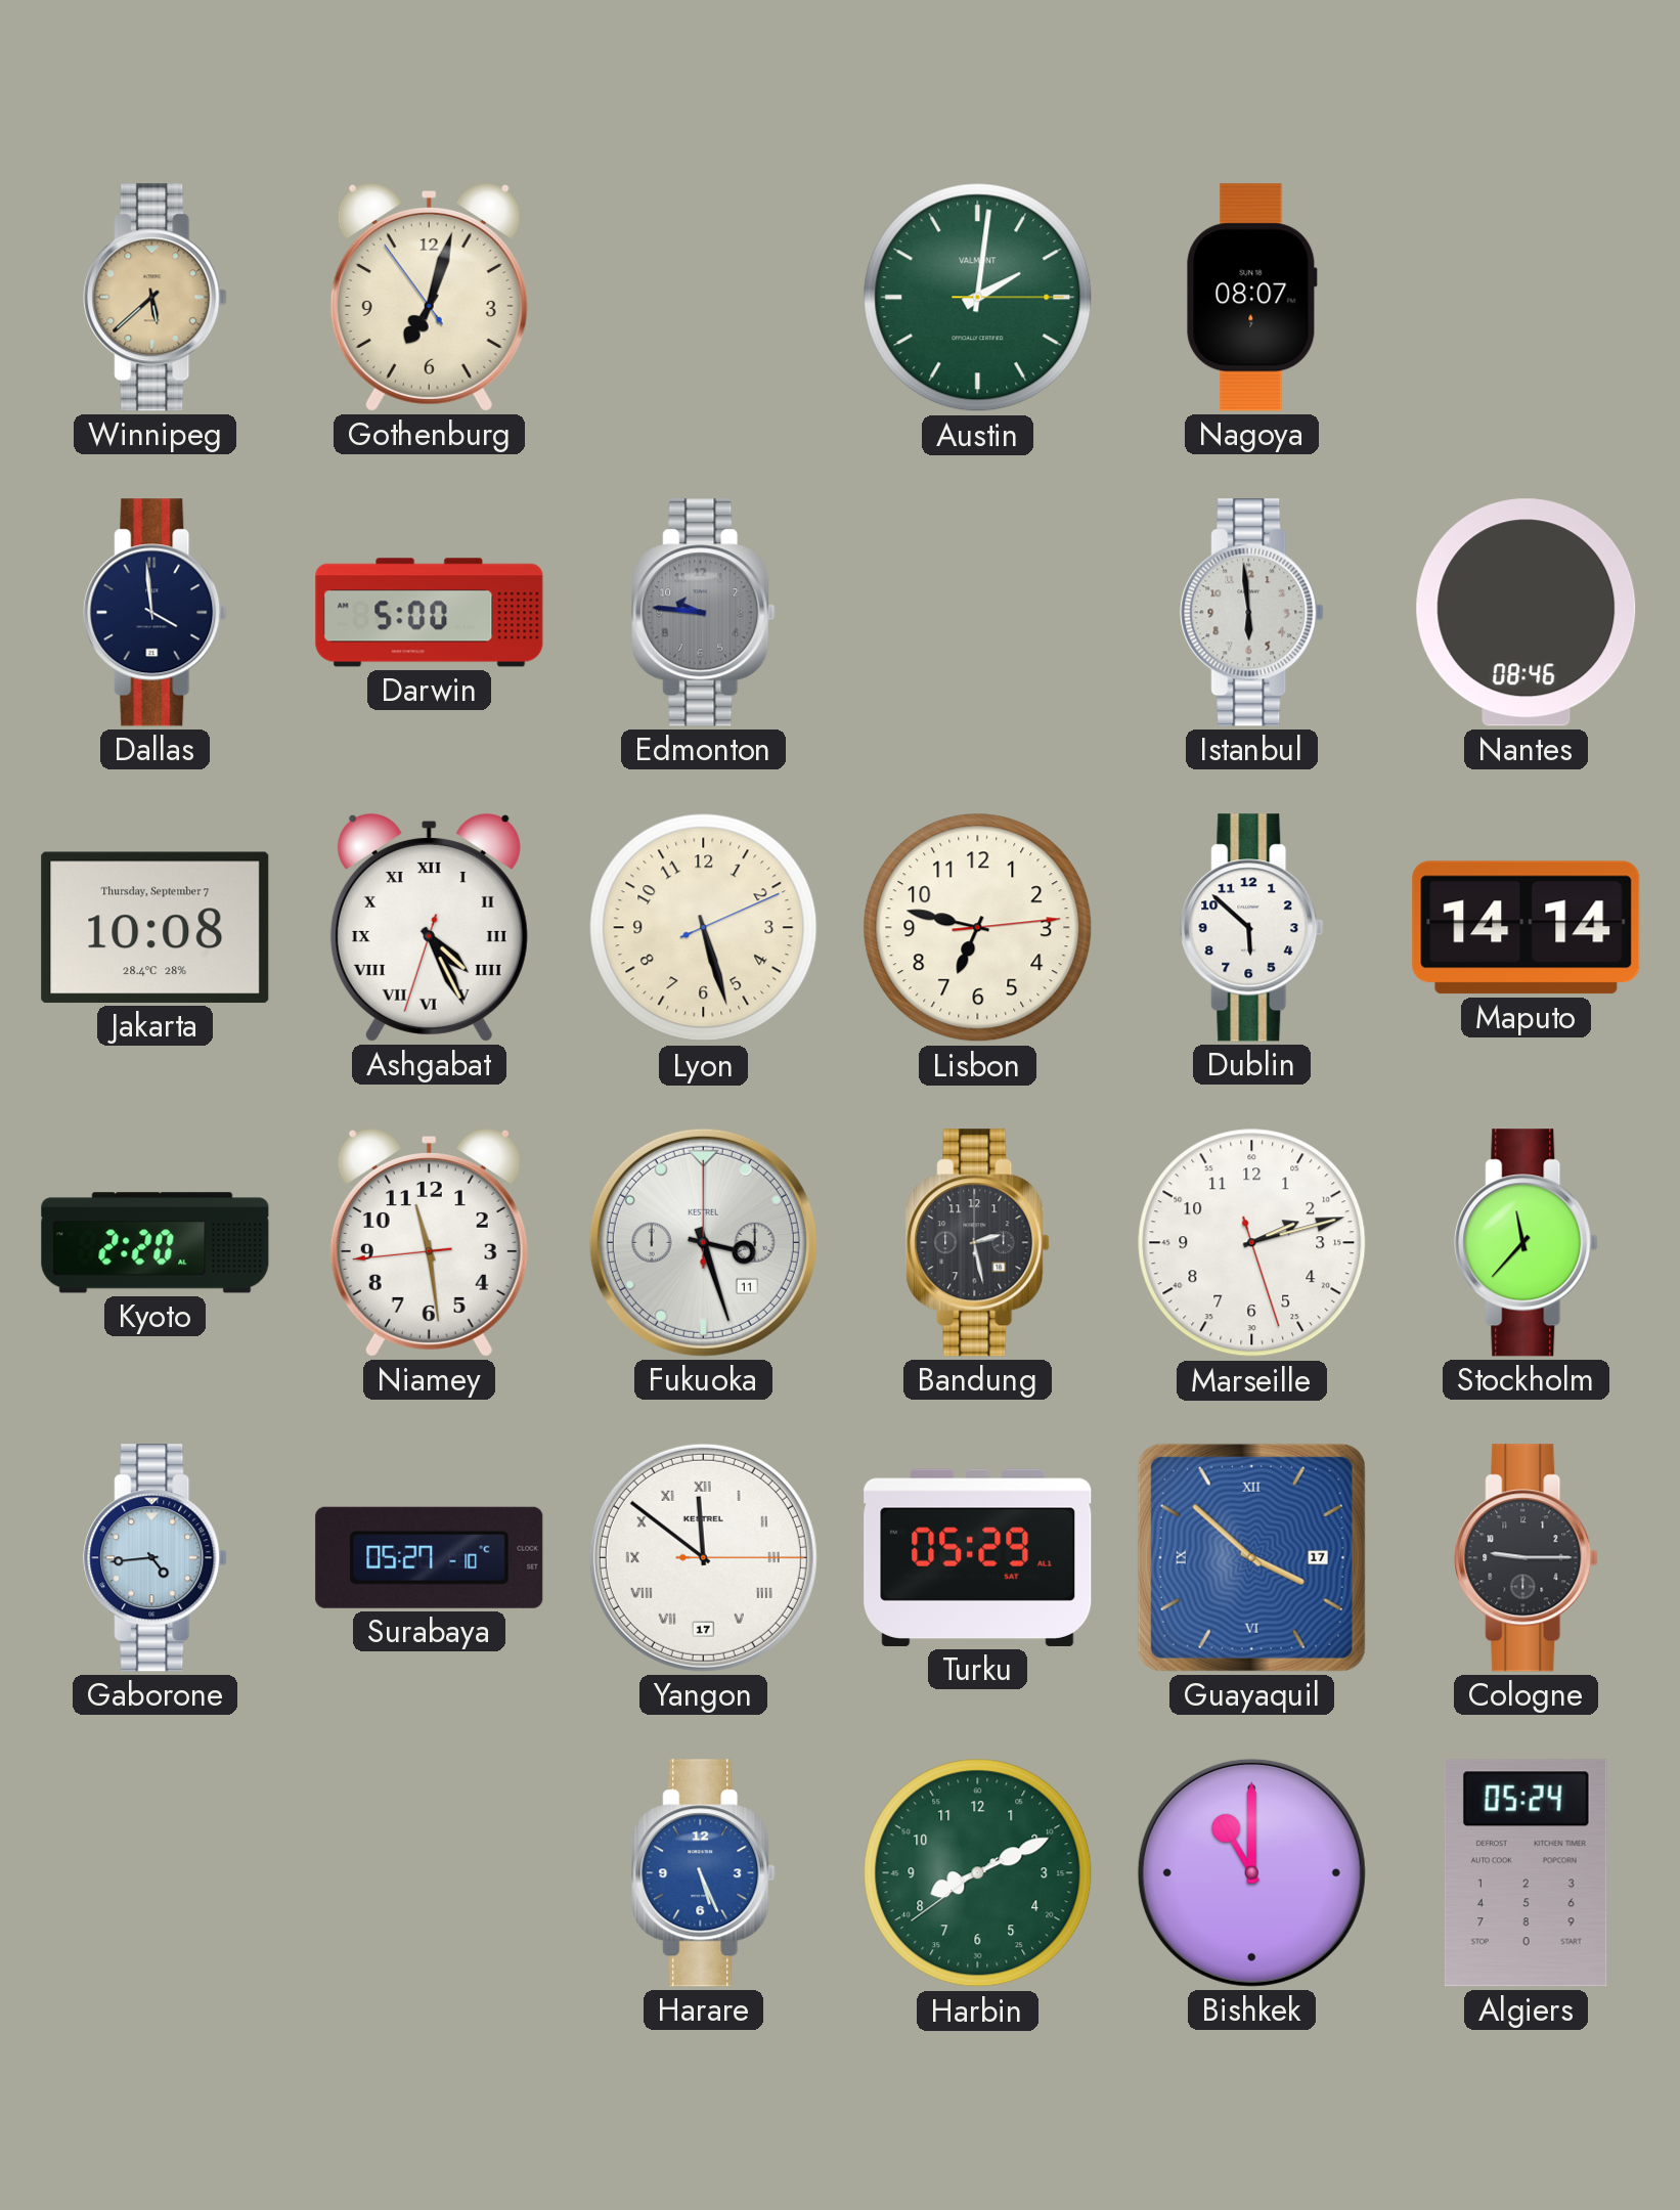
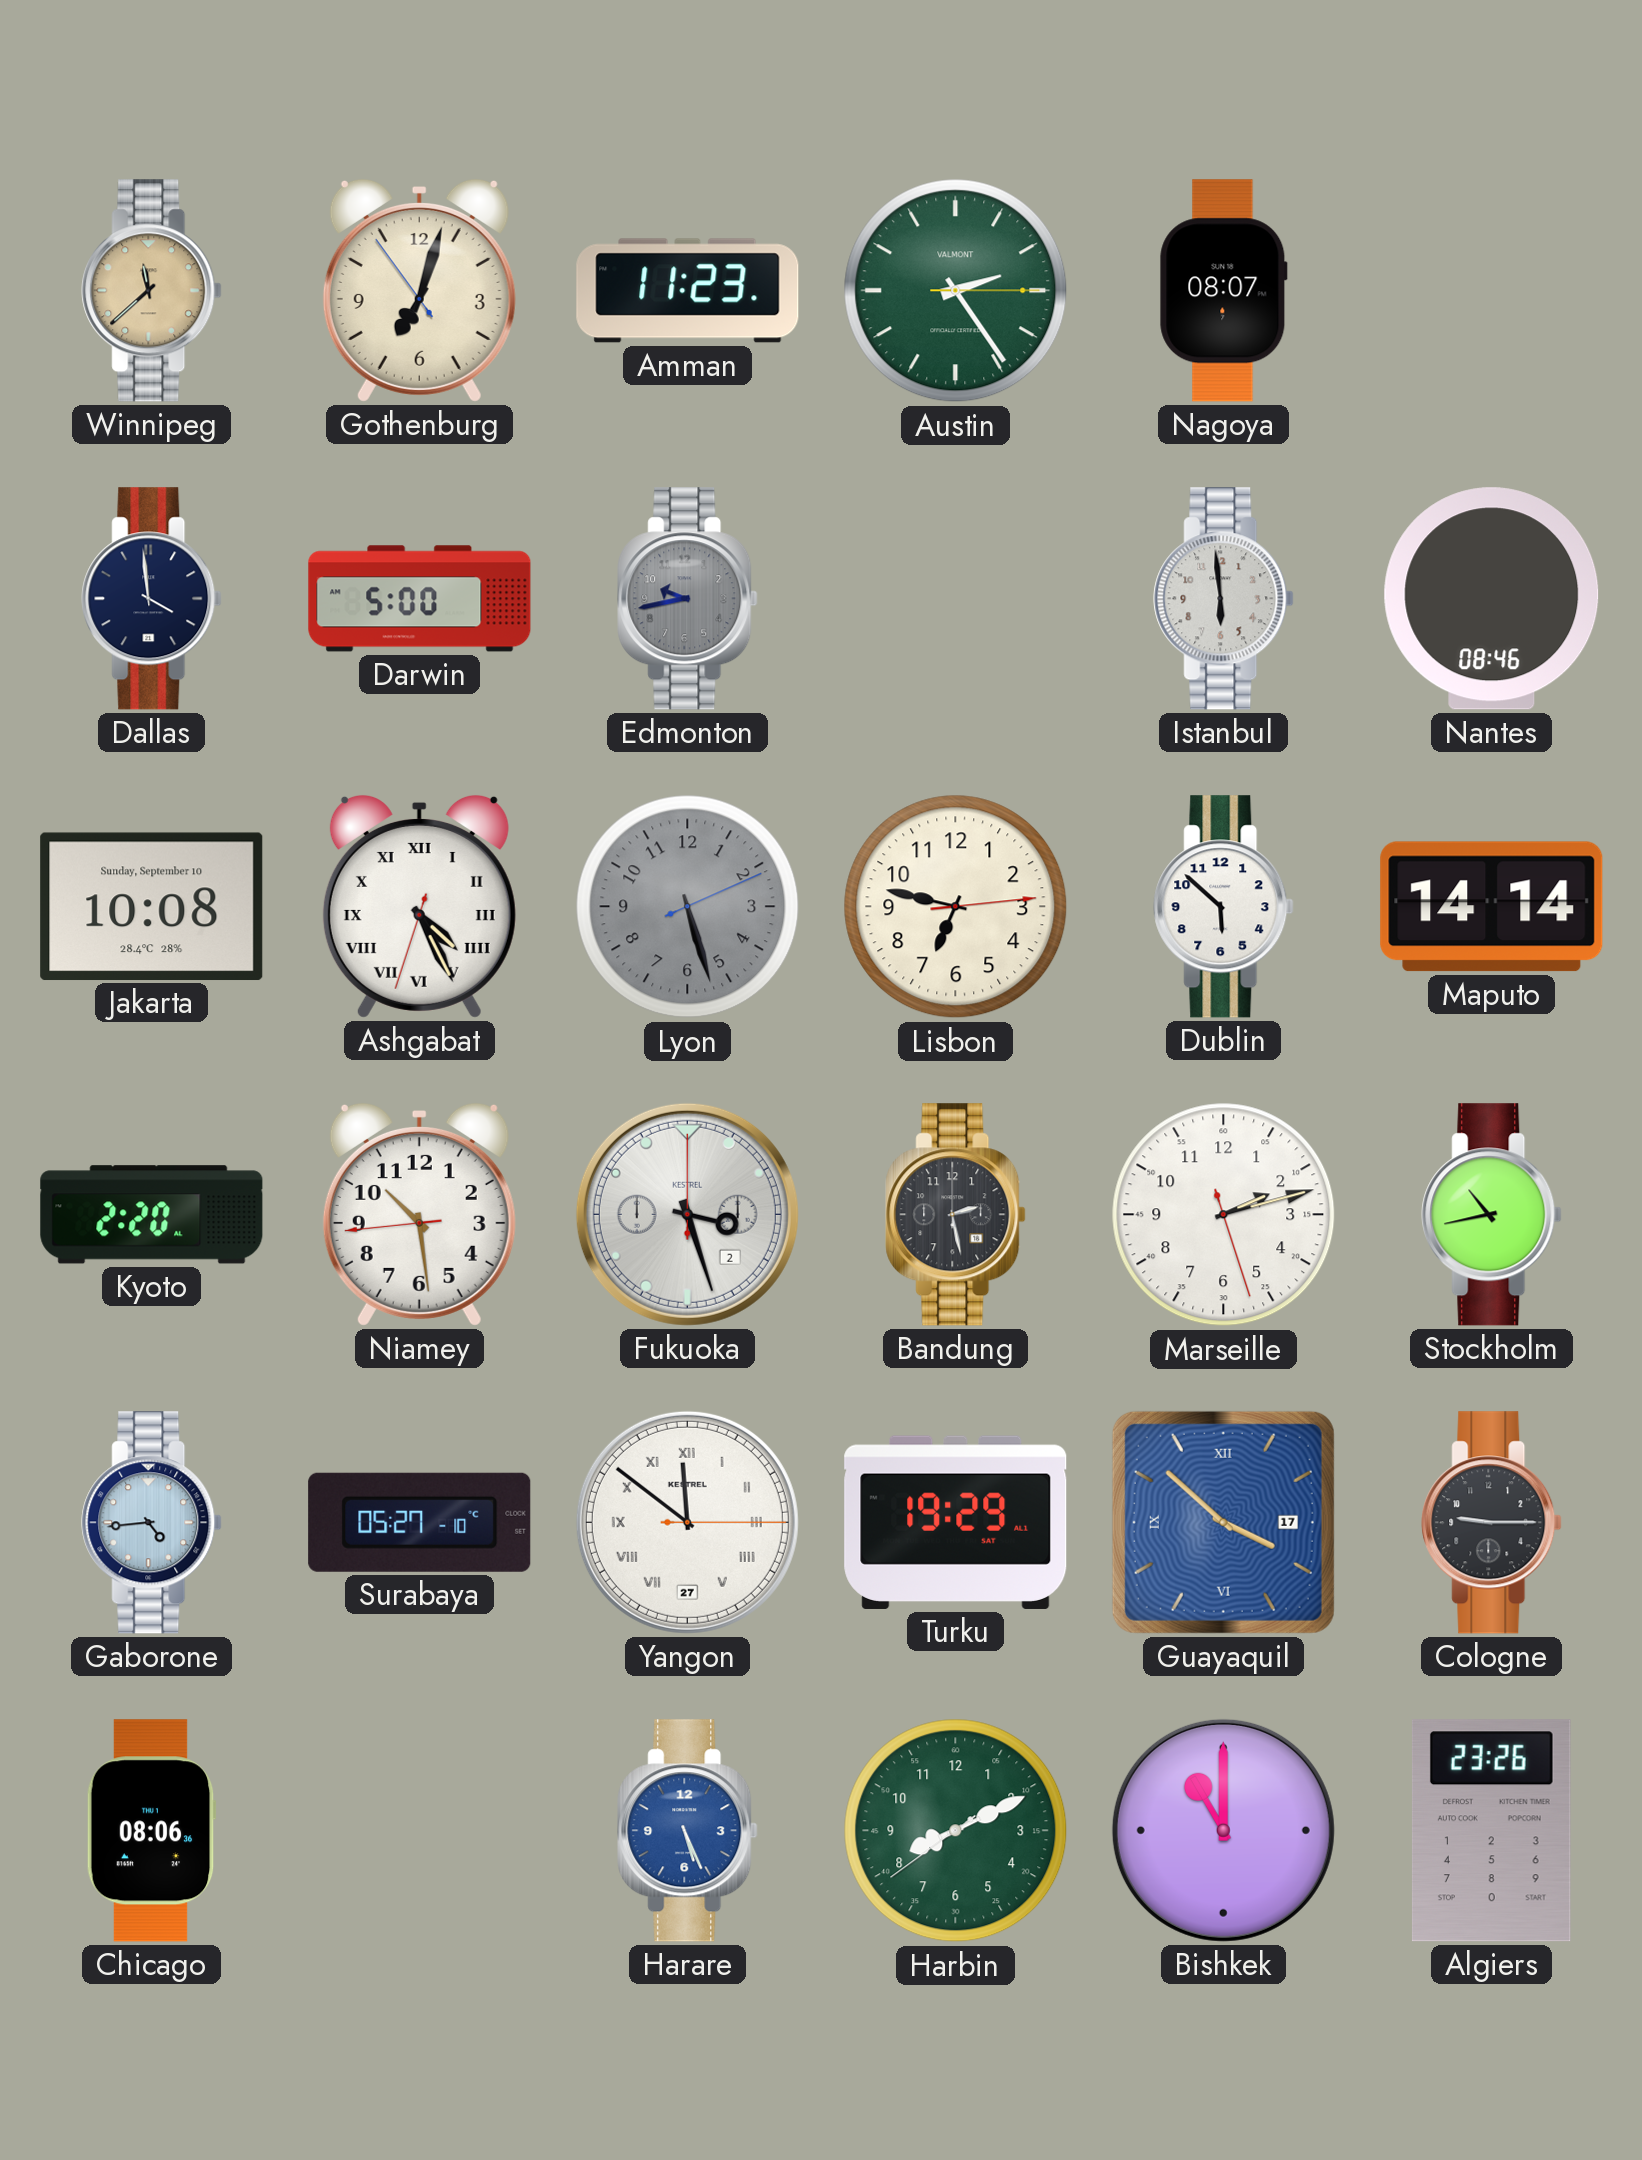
Winnipeg: 5:38 -> 11:38 (152, 291)
Amman: none -> 11:23 (688, 291)
Austin: 2:01 -> 2:24 (956, 291)
Edmonton: 9:46 -> 9:43 (688, 599)
Jakarta date: Thursday, September 7 -> Sunday, September 10 (152, 906)
Lyon dial: cream -> grey (688, 907)
Niamey: 11:28 -> 10:28 (419, 1214)
Fukuoka date: 11 -> 2 (687, 1214)
Stockholm: 11:37 -> 10:43 (1492, 1215)
Yangon date: 17 -> 27 (687, 1522)
Turku: 05:29 -> 19:29 (956, 1522)
Chicago: none -> 08:06 (151, 1831)
Algiers: 05:24 -> 23:26 (1491, 1831)
